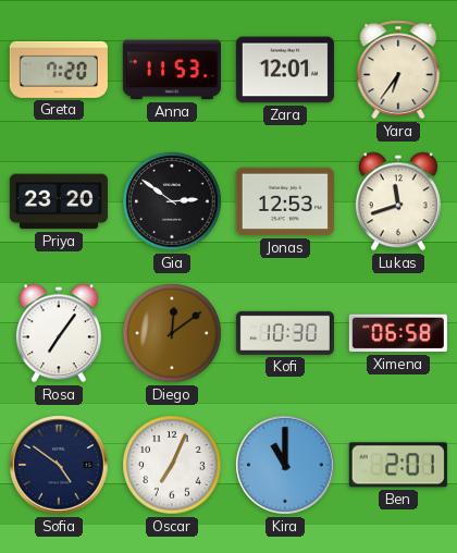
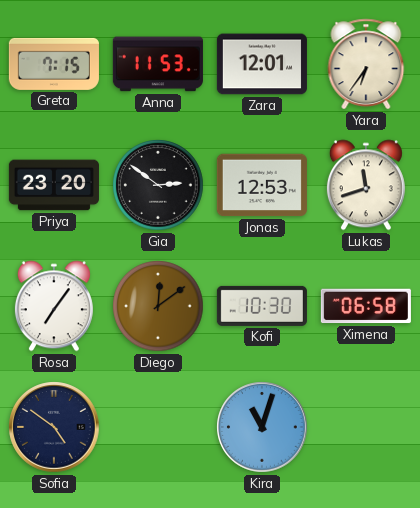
Greta: 7:20 -> 7:15 (54, 64)
Oscar: 7:04 -> none (172, 465)
Kira: 11:00 -> 11:03 (262, 427)
Ben: 2:01 -> none (398, 465)
